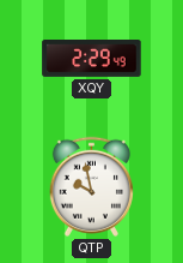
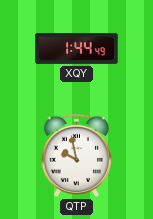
XQY: 2:29 -> 1:44 (77, 49)
